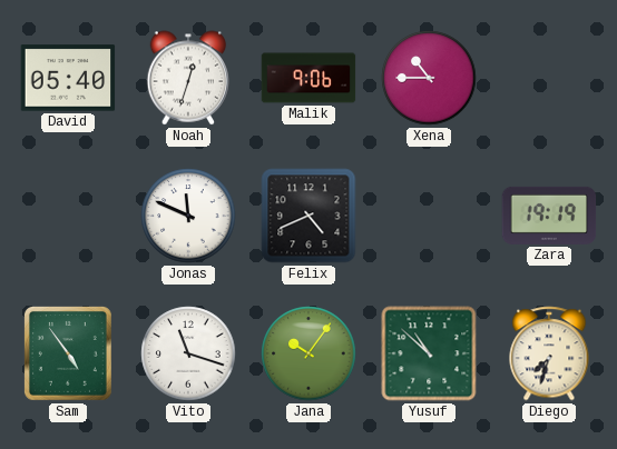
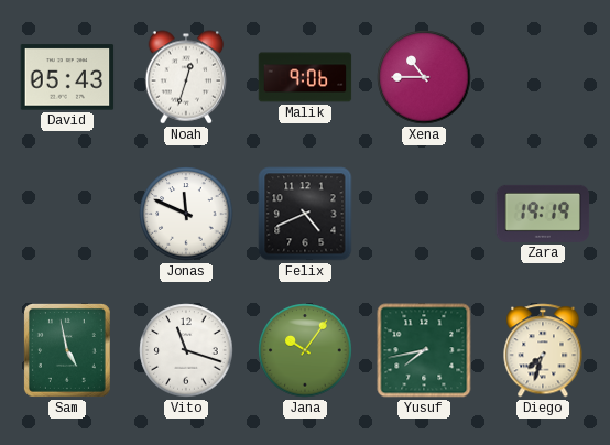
David: 05:40 -> 05:43 (67, 77)
Sam: 4:54 -> 4:58 (67, 350)
Yusuf: 10:52 -> 7:43 (424, 350)
